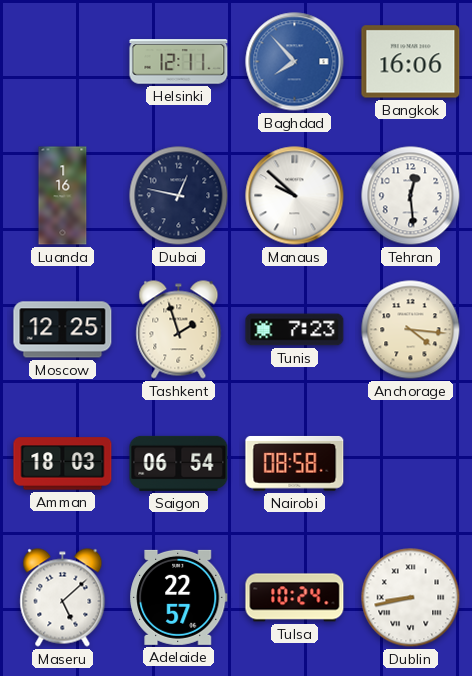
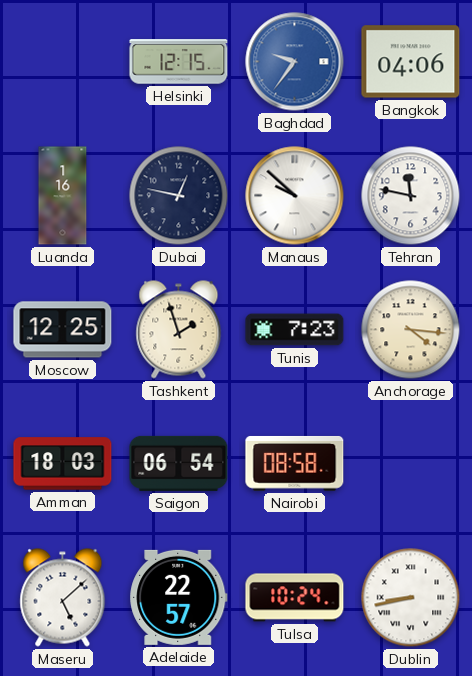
Helsinki: 12:11 -> 12:15 (179, 62)
Baghdad: 7:53 -> 9:36 (295, 62)
Bangkok: 16:06 -> 04:06 (411, 62)
Tehran: 12:29 -> 11:47 (411, 196)
